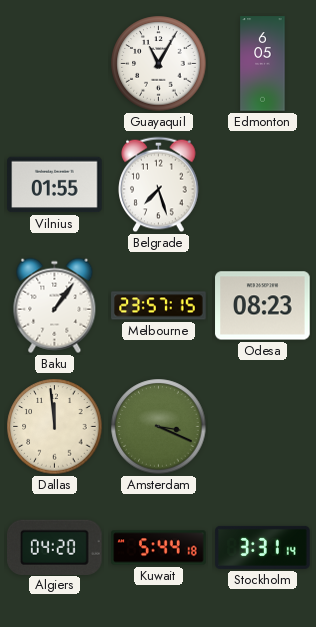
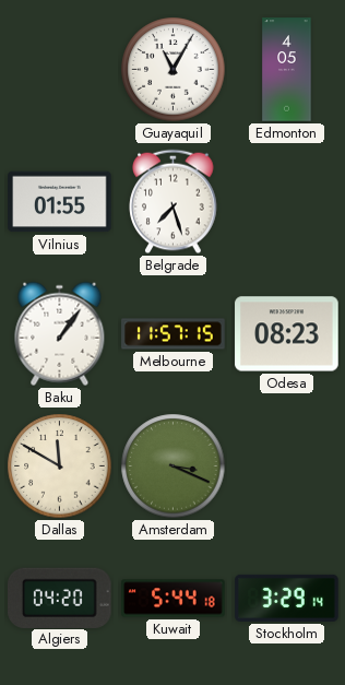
Edmonton: 6:05 -> 4:05 (287, 70)
Melbourne: 23:57 -> 11:57 (174, 334)
Dallas: 11:59 -> 11:50 (60, 466)
Stockholm: 3:31 -> 3:29 (287, 598)
